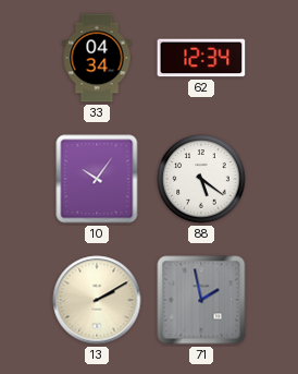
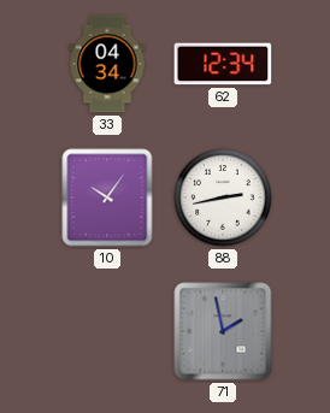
88: 5:21 -> 2:43 (223, 197)
13: 2:10 -> none (97, 300)
